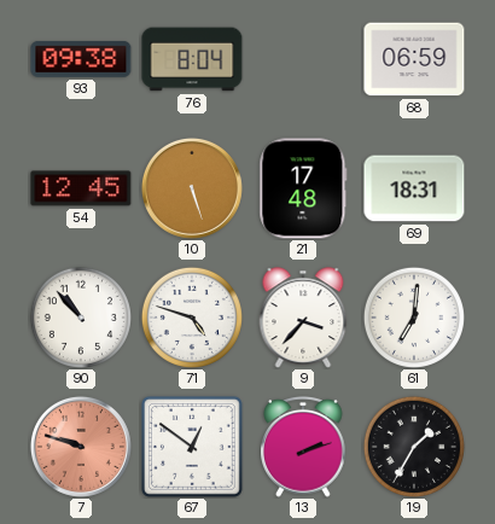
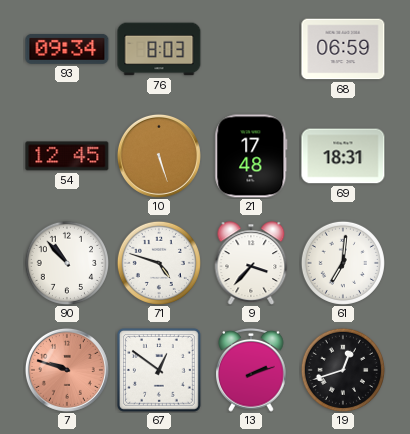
93: 09:38 -> 09:34 (67, 49)
76: 8:04 -> 8:03 (159, 49)
19: 1:35 -> 12:42 (343, 370)
